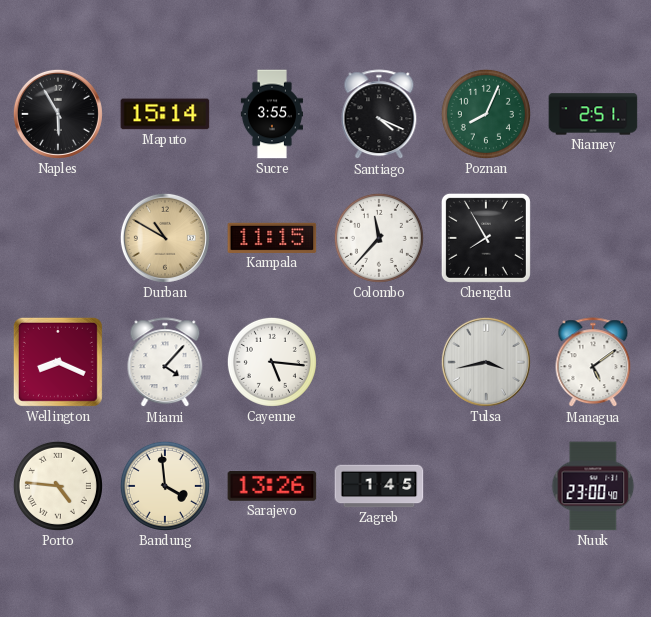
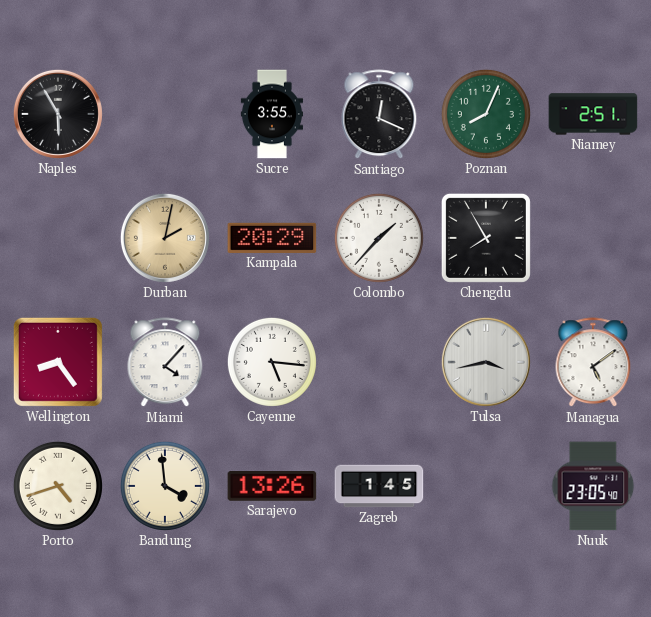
Maputo: 15:14 -> none (165, 114)
Santiago: 4:19 -> 12:19 (379, 115)
Durban: 10:50 -> 2:02 (165, 238)
Kampala: 11:15 -> 20:29 (272, 238)
Colombo: 11:37 -> 1:37 (379, 238)
Wellington: 8:19 -> 8:24 (58, 362)
Porto: 4:46 -> 4:42 (58, 486)
Nuuk: 23:00 -> 23:05 (593, 486)
